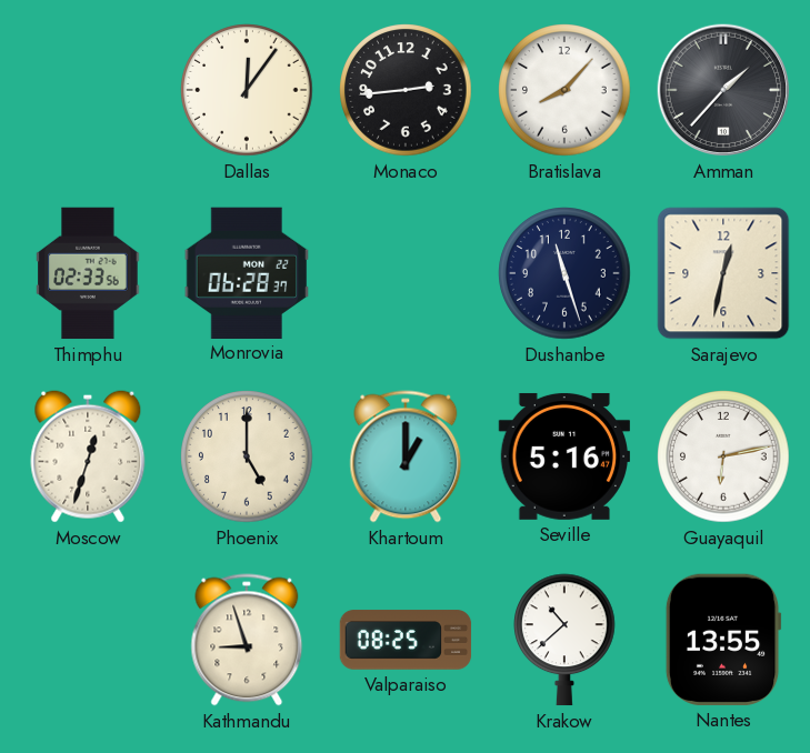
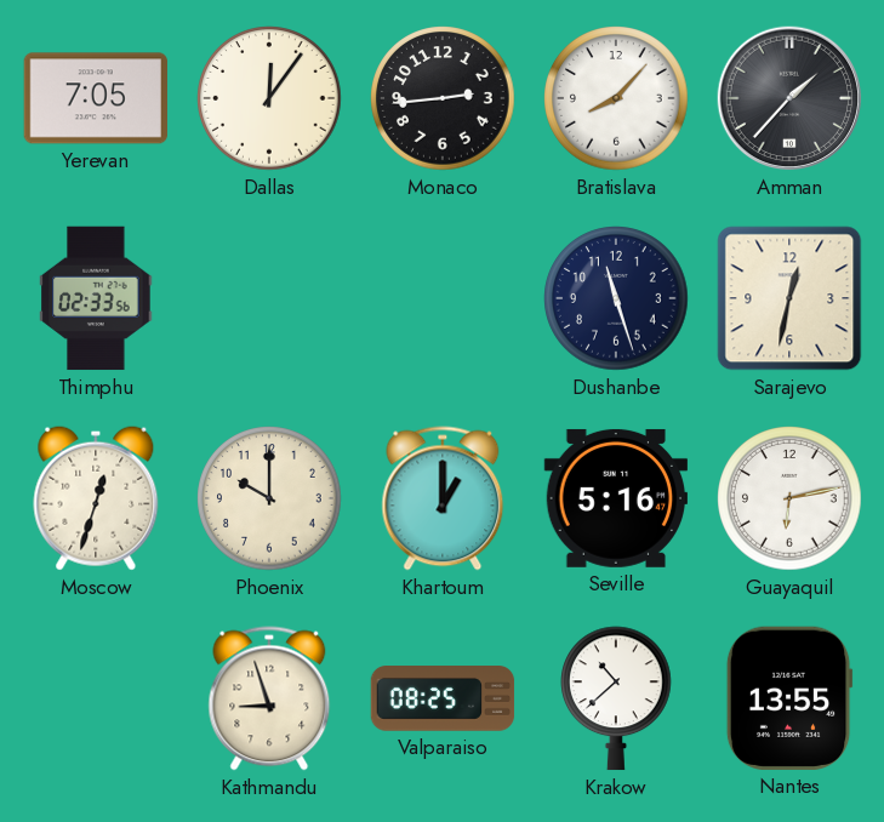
Yerevan: none -> 7:05 (95, 98)
Monrovia: 06:28 -> none (247, 272)
Phoenix: 5:00 -> 10:00 (269, 498)
